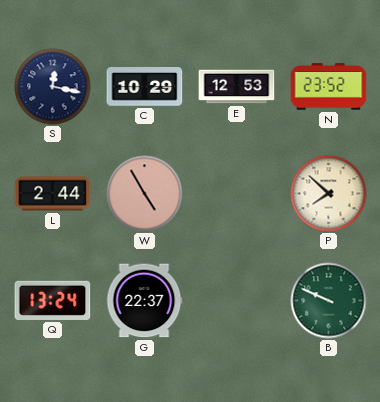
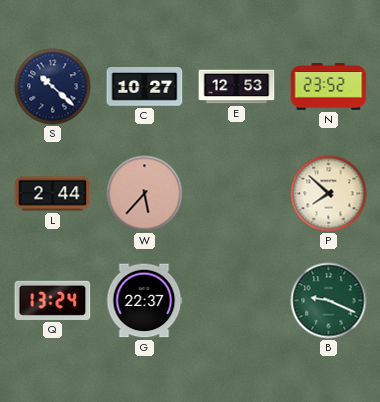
S: 12:17 -> 10:22 (53, 87)
C: 10:29 -> 10:27 (145, 87)
W: 4:55 -> 5:37 (145, 194)
B: 9:49 -> 9:19 (329, 301)
